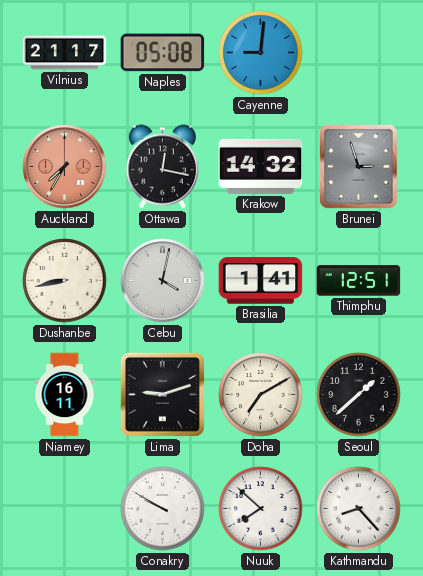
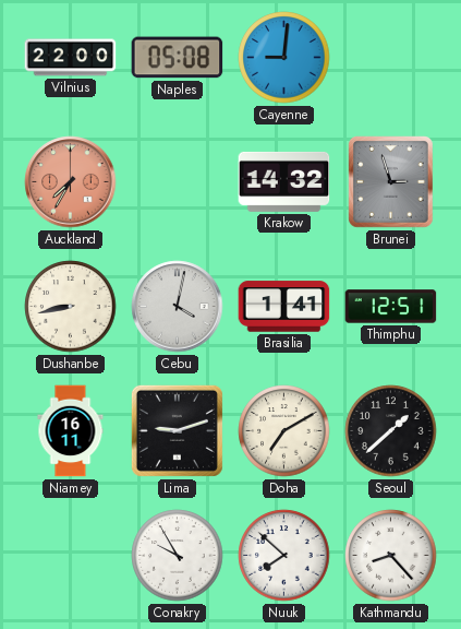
Vilnius: 21:17 -> 22:00 (71, 58)
Ottawa: 12:17 -> none (162, 167)
Conakry: 9:50 -> 9:55 (178, 556)
